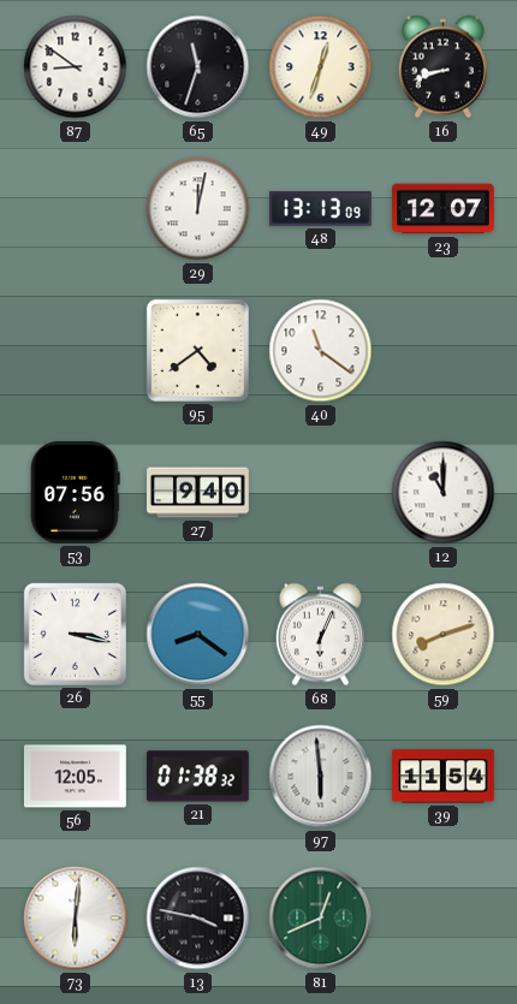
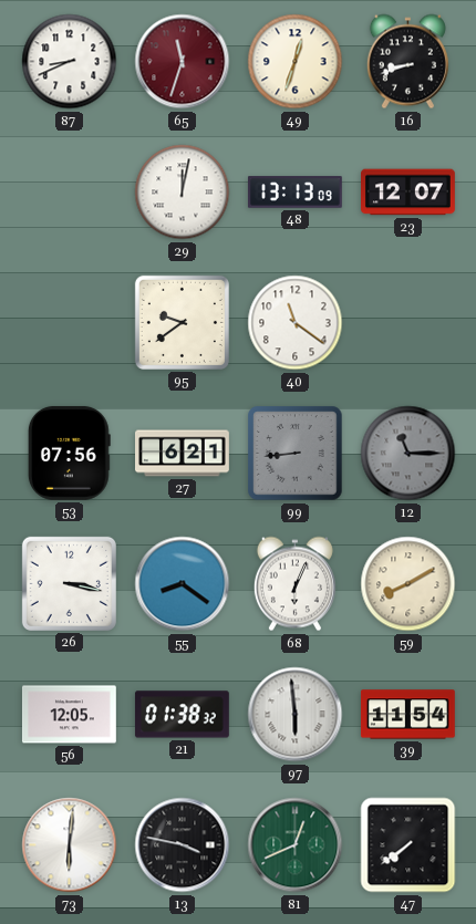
87: 8:51 -> 8:41 (70, 62)
65 dial: black -> burgundy (183, 62)
95: 4:39 -> 9:39 (182, 322)
27: 9:40 -> 6:21 (183, 454)
99: none -> 8:44 (296, 454)
12: 11:00 -> 11:15 (408, 454)
12 dial: white -> grey (408, 454)
59: 8:12 -> 8:10 (408, 584)
47: none -> 7:39 (408, 845)
